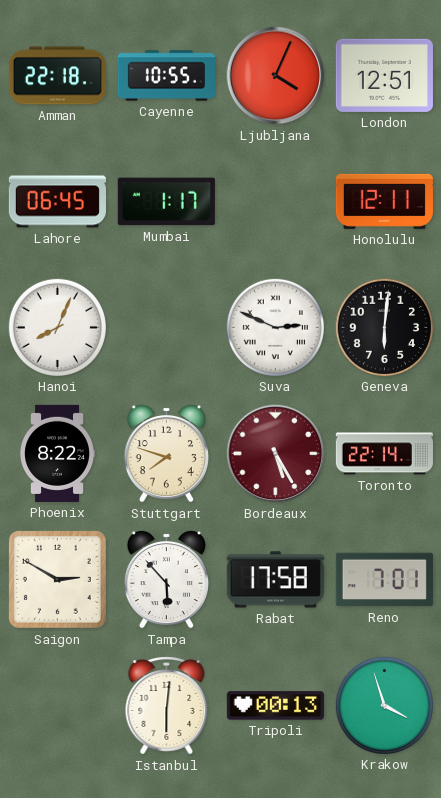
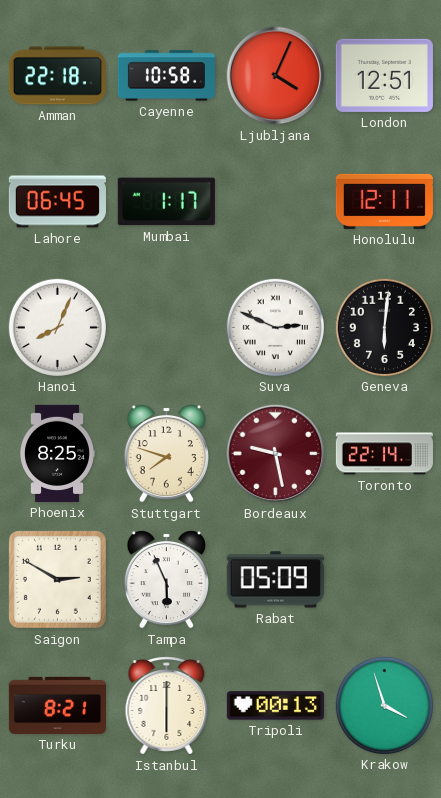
Cayenne: 10:55 -> 10:58 (166, 76)
Phoenix: 8:22 -> 8:25 (57, 453)
Bordeaux: 5:25 -> 9:28 (276, 454)
Tampa: 5:53 -> 5:56 (166, 579)
Rabat: 17:58 -> 05:09 (275, 580)
Reno: 7:01 -> none (384, 580)
Turku: none -> 8:21 (57, 705)
Istanbul: 6:01 -> 6:00 (167, 706)
